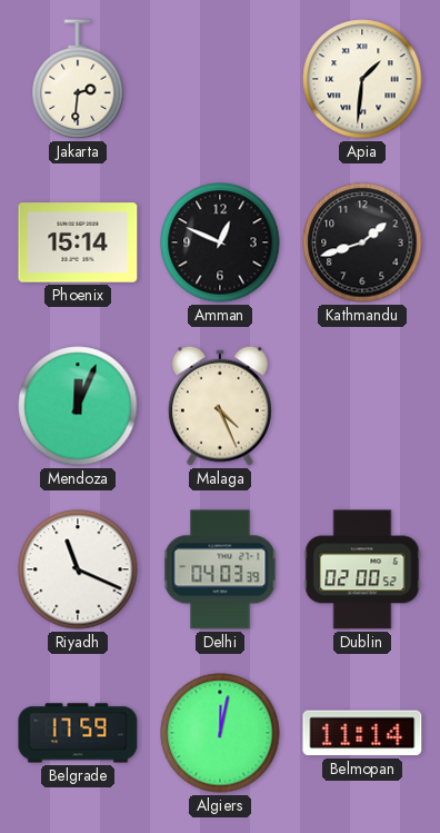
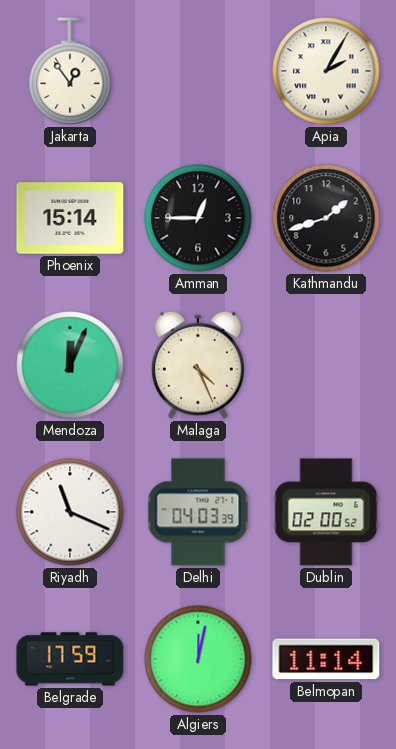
Jakarta: 2:31 -> 12:54 (70, 71)
Apia: 1:31 -> 2:05 (326, 71)
Amman: 12:49 -> 12:45 (198, 218)
